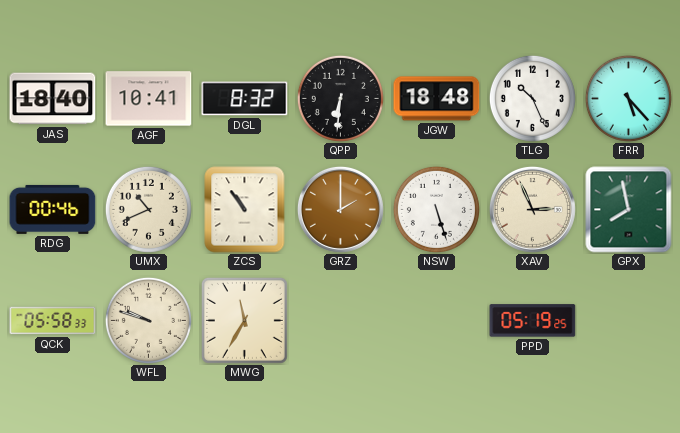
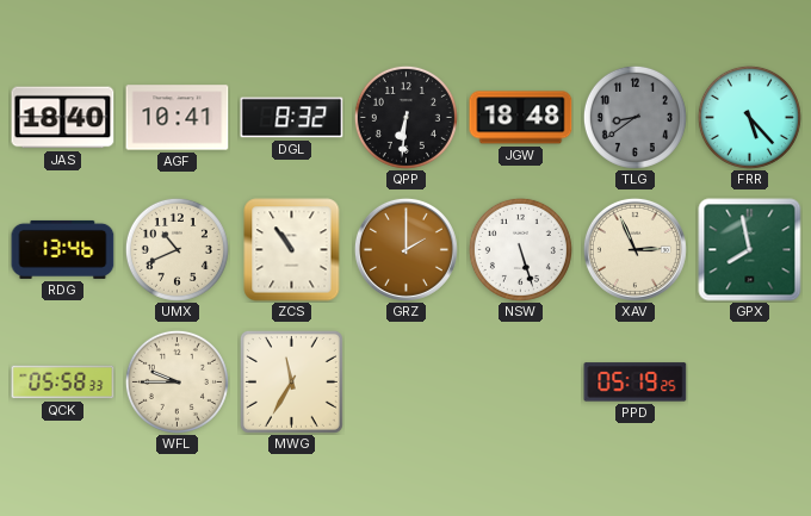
TLG: 10:26 -> 8:39 (634, 117)
TLG dial: white -> grey (634, 117)
RDG: 00:46 -> 13:46 (63, 249)
WFL: 9:48 -> 9:45 (177, 381)
